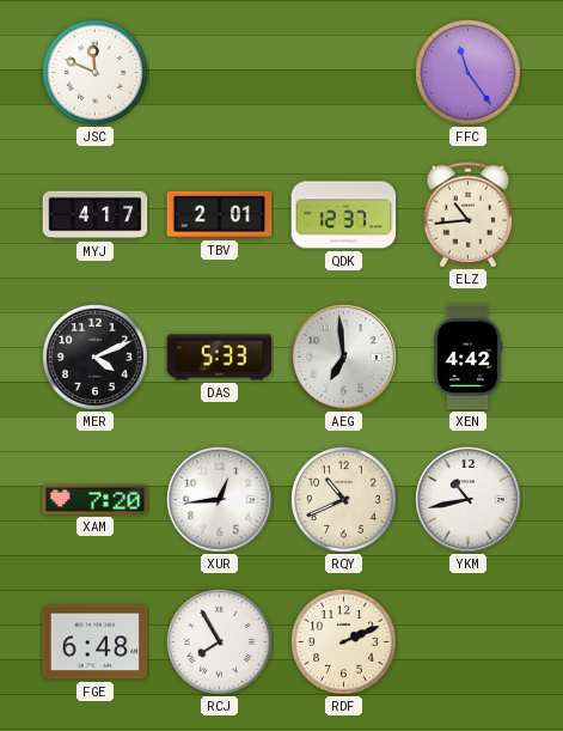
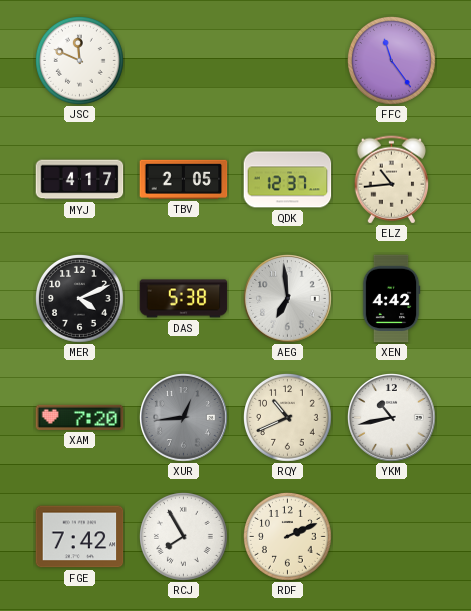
TBV: 2:01 -> 2:05 (184, 179)
DAS: 5:33 -> 5:38 (184, 299)
XUR dial: white -> grey (184, 418)
FGE: 6:48 -> 7:42 (80, 537)
